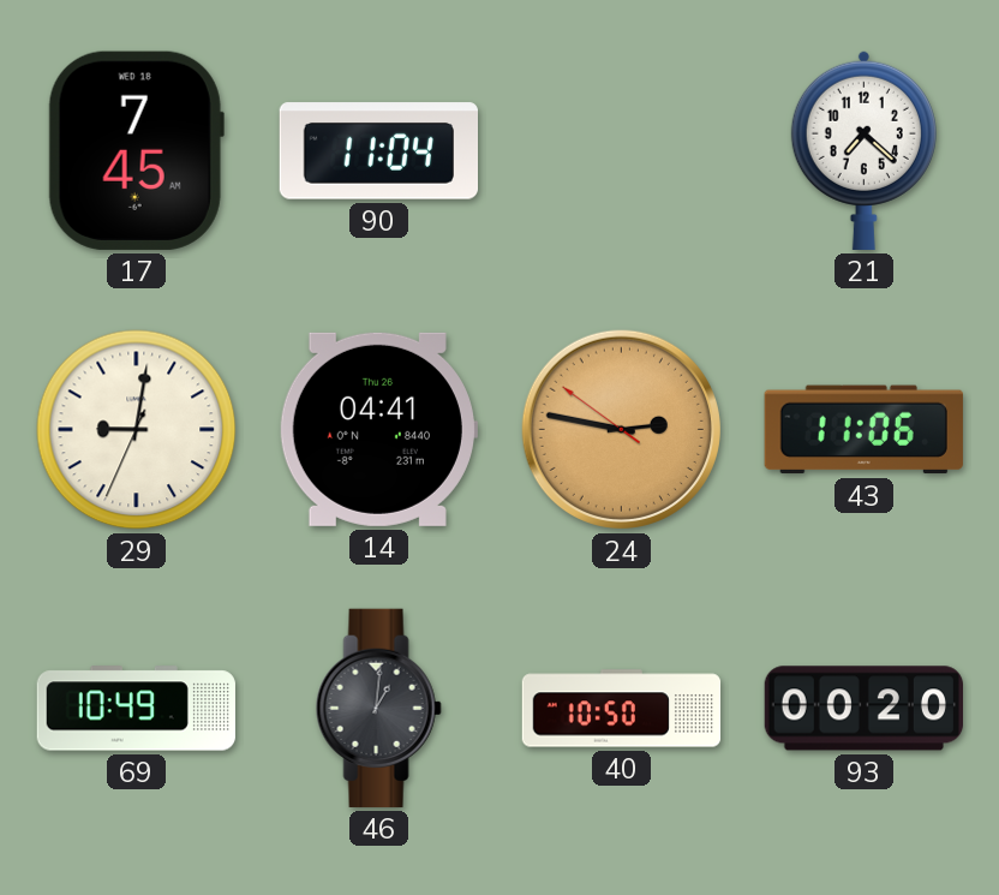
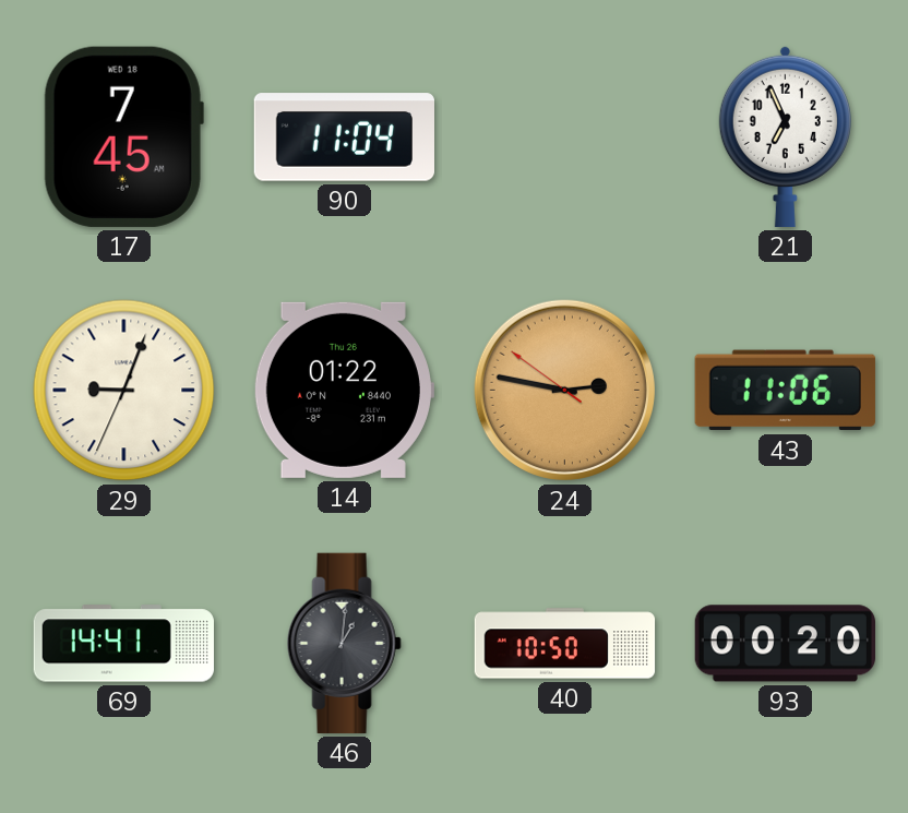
21: 7:22 -> 6:56 (785, 136)
29: 9:01 -> 9:03 (124, 391)
14: 04:41 -> 01:22 (344, 390)
69: 10:49 -> 14:41 (123, 644)
